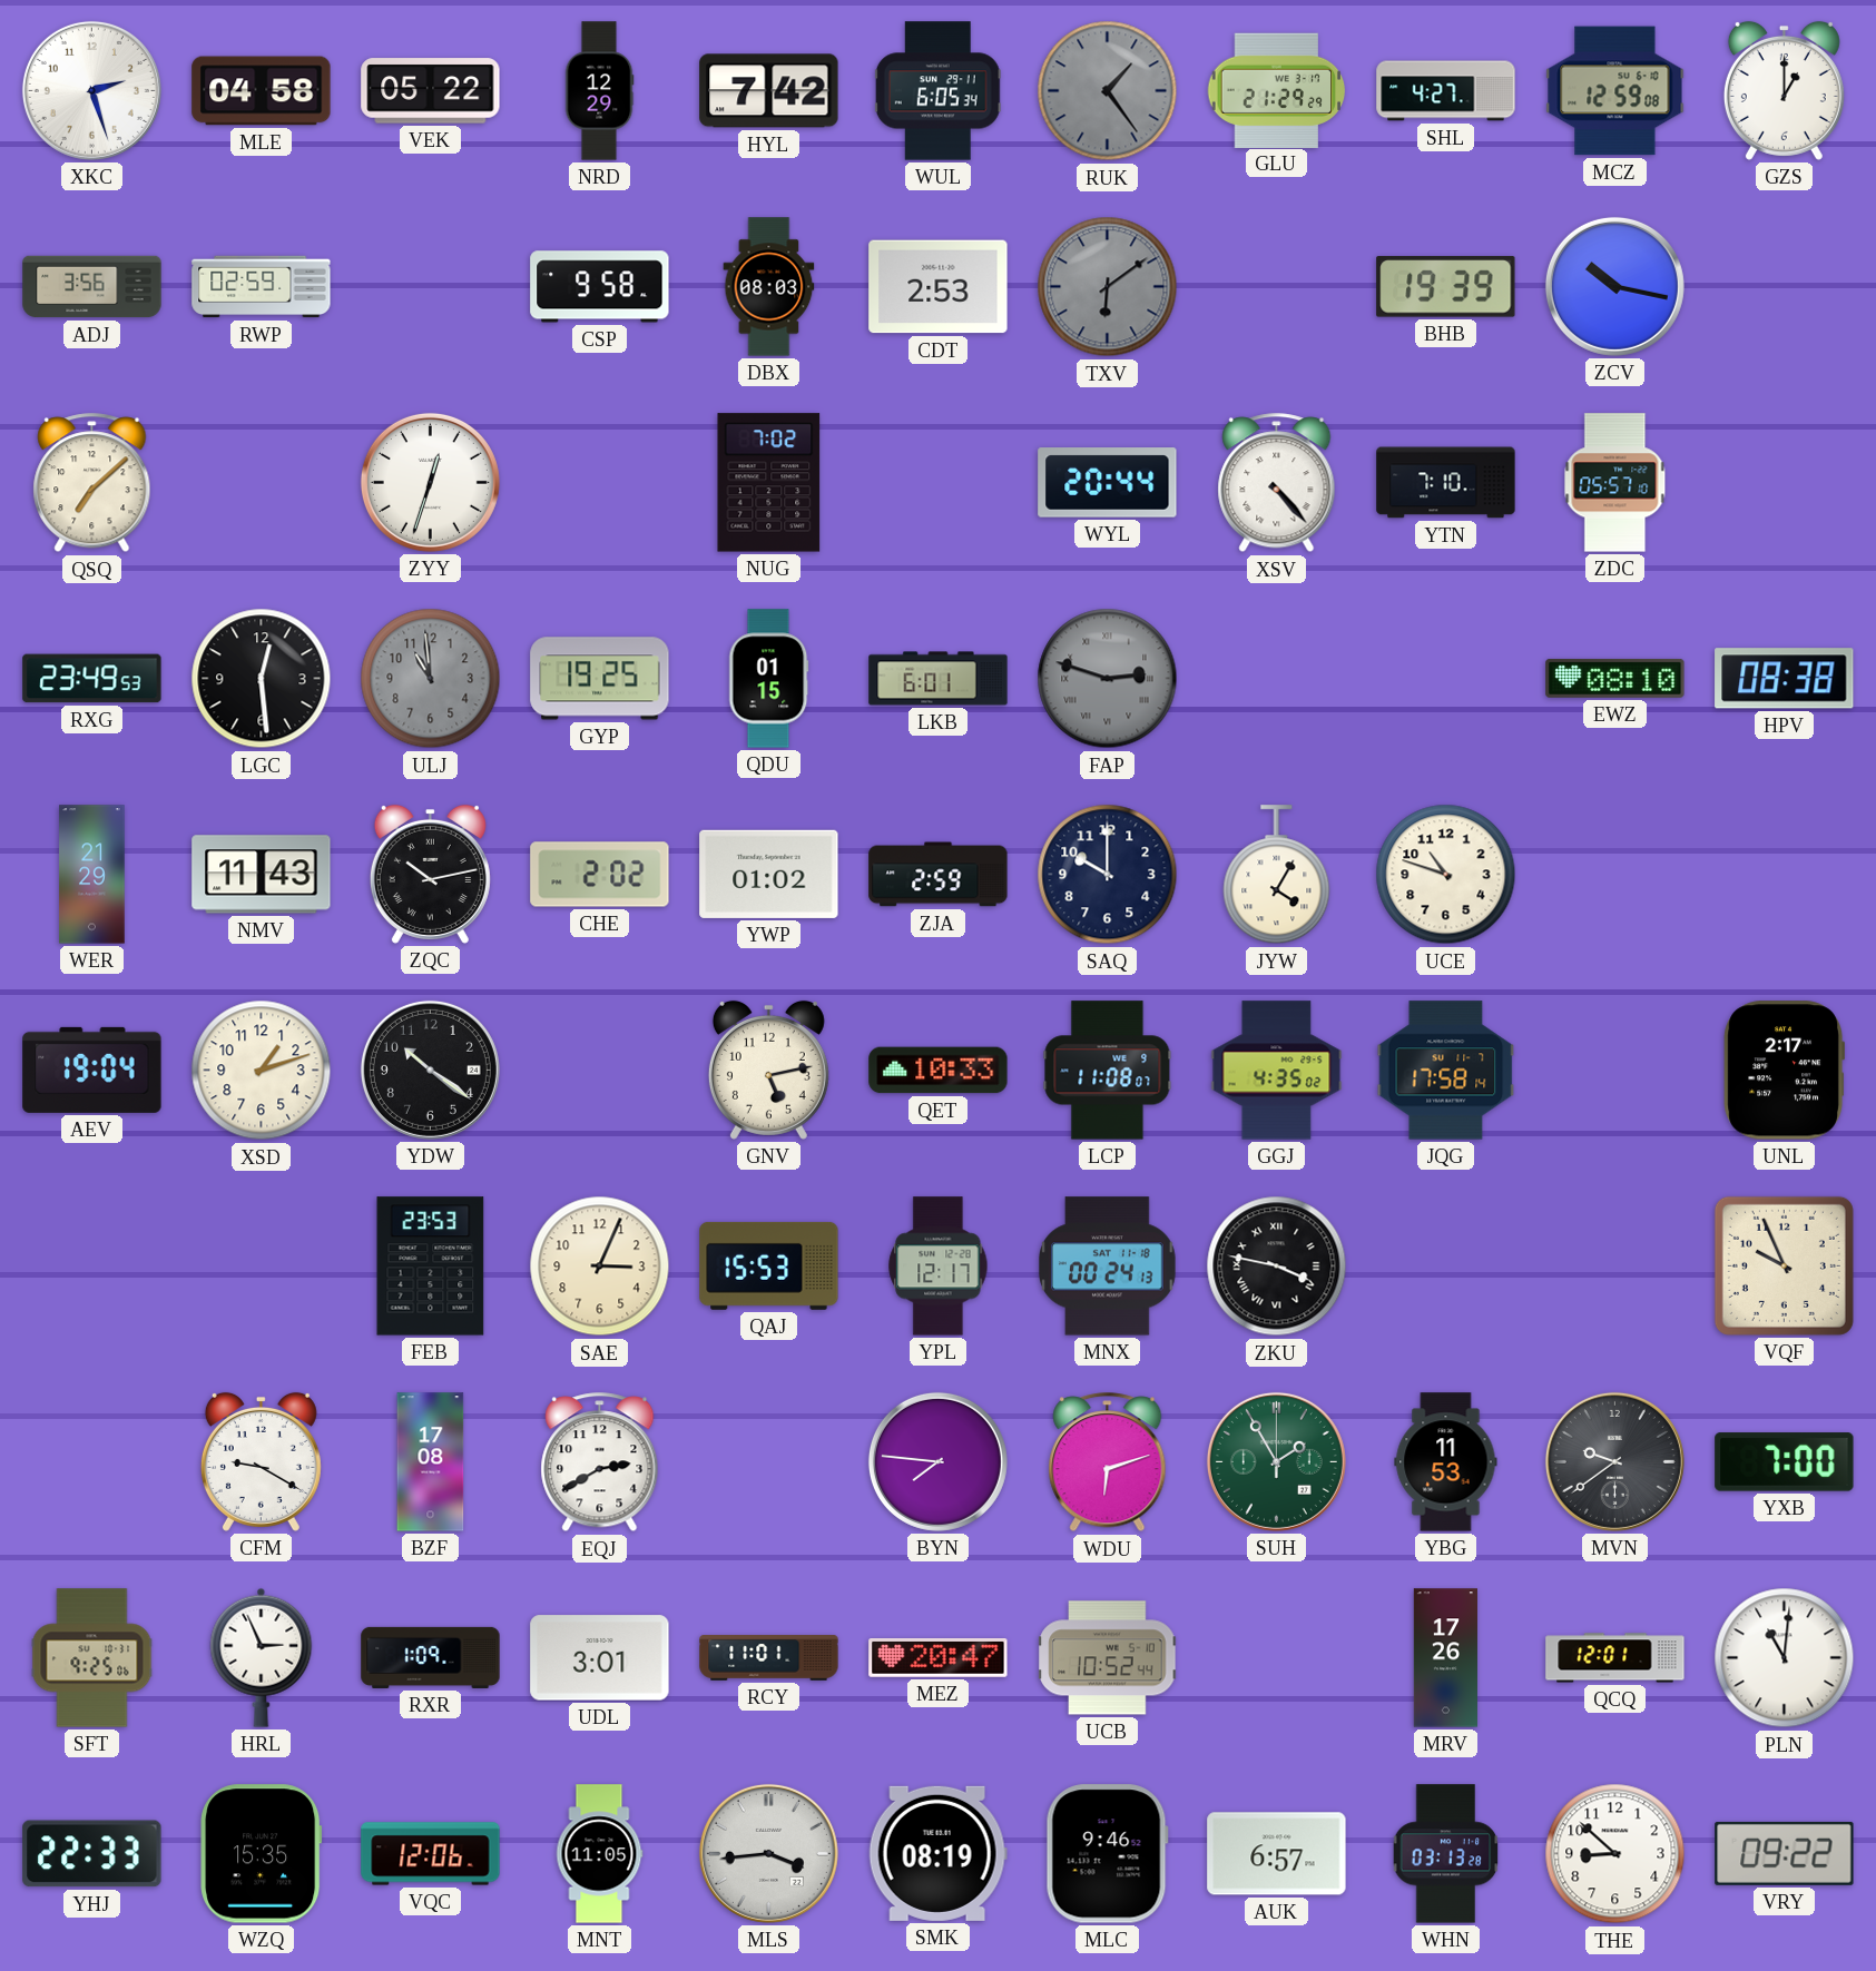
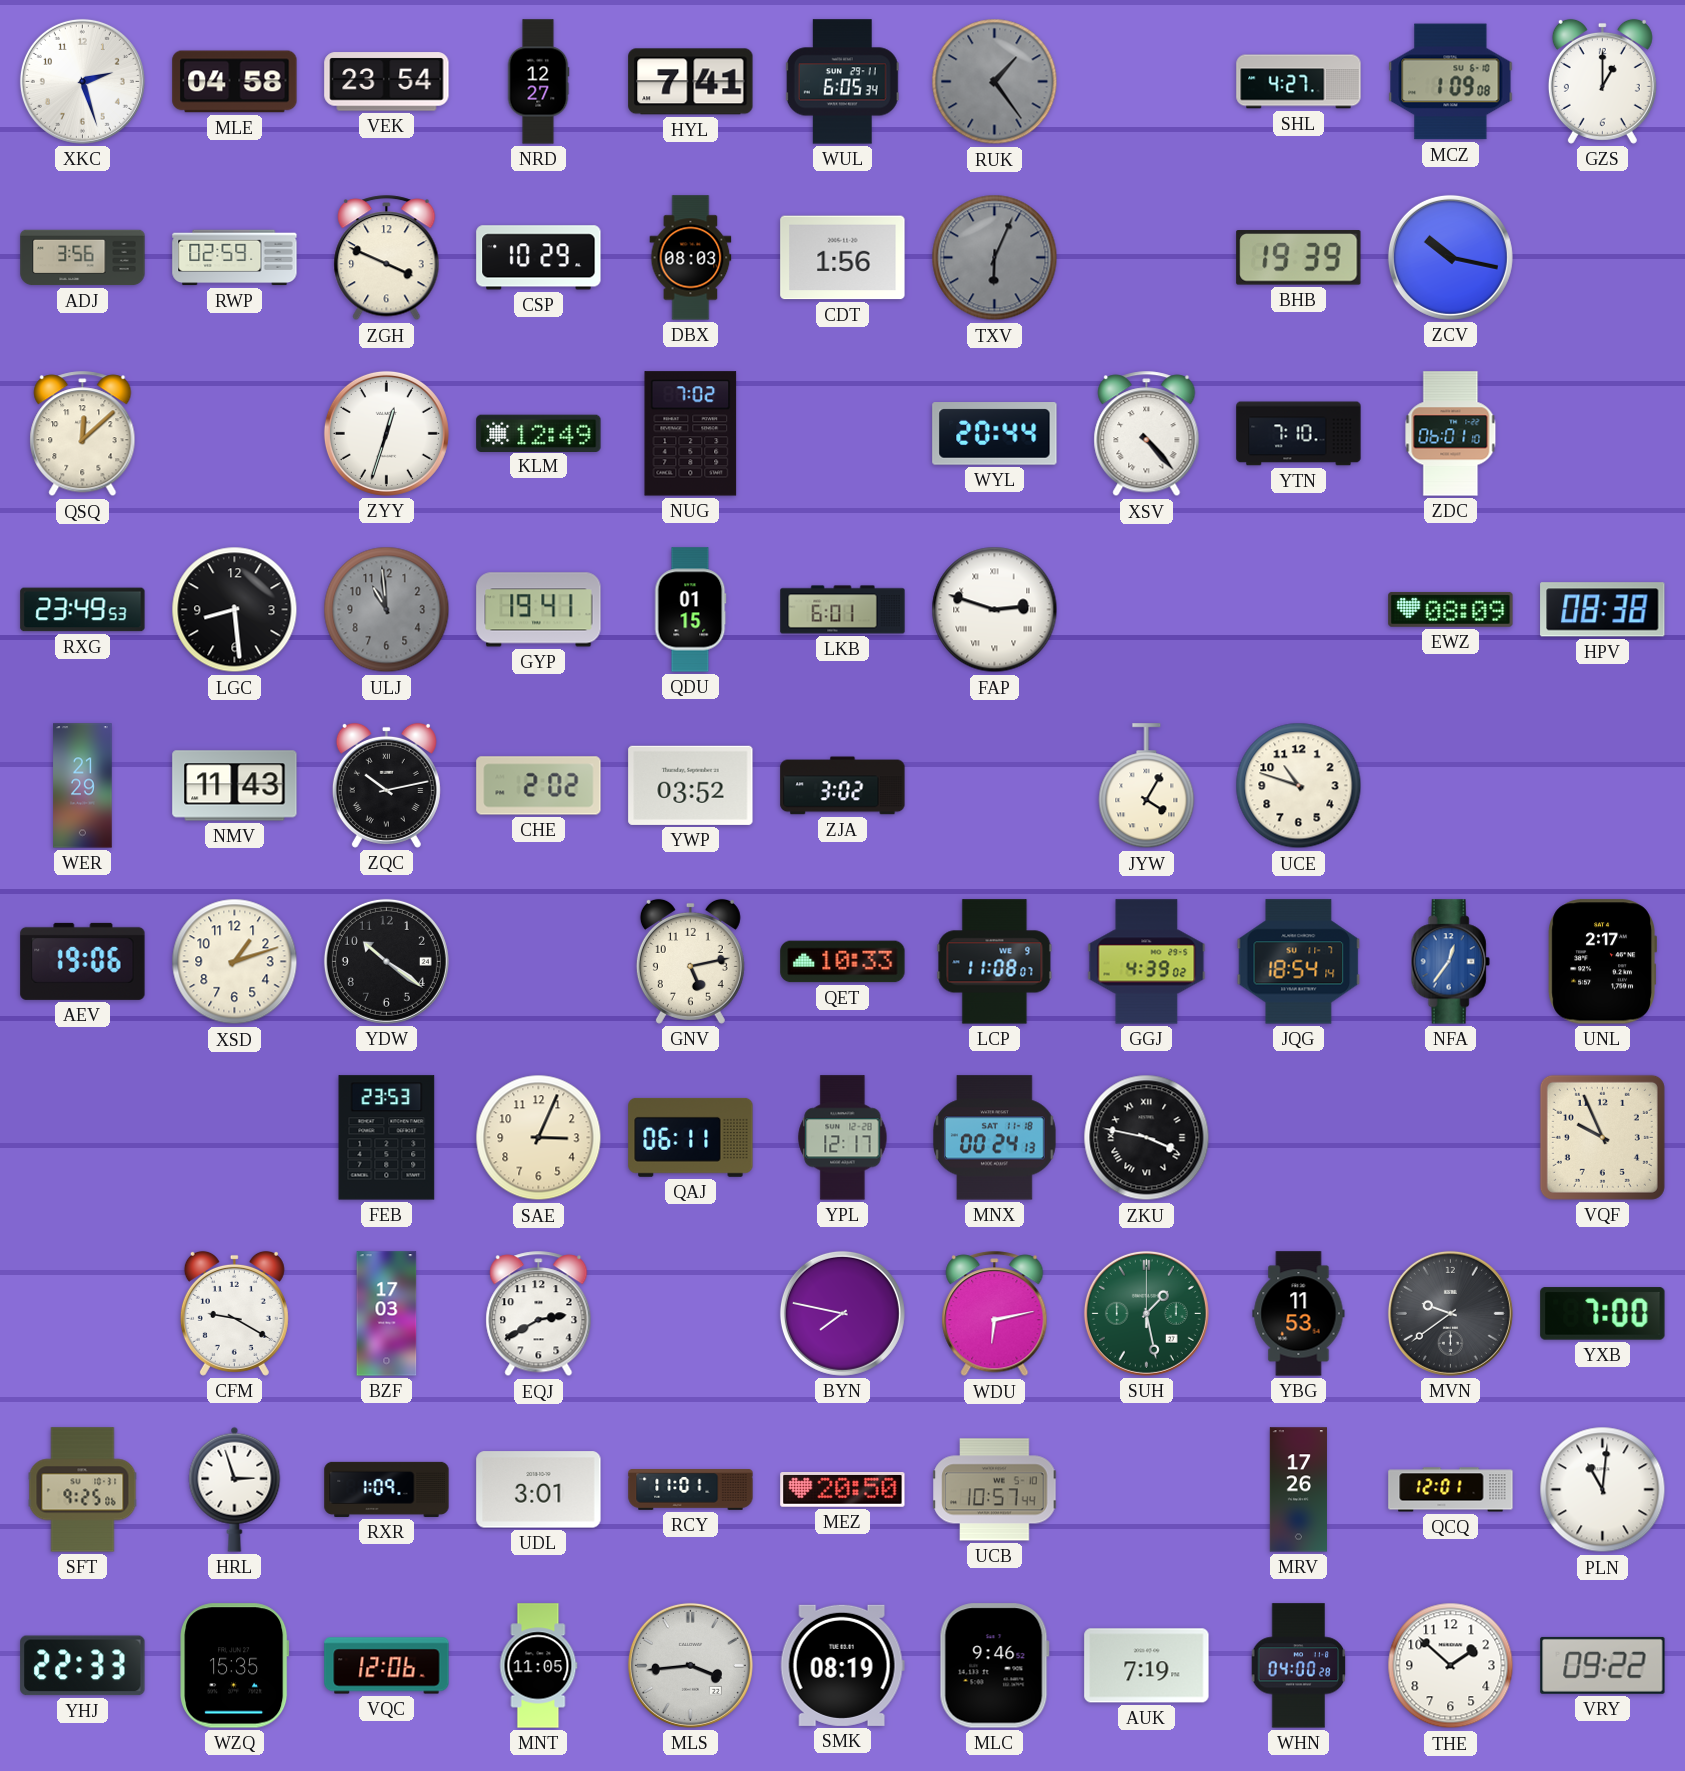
VEK: 05:22 -> 23:54 (387, 82)
NRD: 12:29 -> 12:27 (538, 82)
HYL: 7:42 -> 7:41 (691, 82)
GLU: 21:29 -> none (1277, 90)
MCZ: 12:59 -> 1:09 (1451, 82)
ZGH: none -> 3:49 (387, 258)
CSP: 9:58 -> 10:29 (539, 258)
CDT: 2:53 -> 1:56 (843, 258)
TXV: 6:09 -> 6:04 (995, 258)
QSQ: 7:08 -> 12:08 (83, 434)
KLM: none -> 12:49 (539, 433)
ZDC: 05:57 -> 06:01 (1451, 434)
LGC: 12:29 -> 8:29 (235, 610)
GYP: 19:25 -> 19:41 (539, 610)
FAP dial: grey -> white (995, 610)
EWZ: 08:10 -> 08:09 (1451, 609)
YWP: 01:02 -> 03:52 (691, 785)
ZJA: 2:59 -> 3:02 (843, 786)
SAQ: 10:00 -> none (1108, 875)
AEV: 19:04 -> 19:06 (83, 961)
GGJ: 4:35 -> 4:39 (1147, 962)
JQG: 17:58 -> 18:54 (1299, 962)
NFA: none -> 12:36 (1450, 962)
QAJ: 15:53 -> 06:11 (691, 1137)
BZF: 17:08 -> 17:03 (387, 1314)
BYN: 7:46 -> 7:47 (842, 1313)
WDU: 6:12 -> 6:13 (995, 1314)
SUH: 1:55 -> 1:28 (1146, 1313)
HRL: 2:56 -> 2:57 (235, 1489)
MEZ: 20:47 -> 20:50 (843, 1490)
UCB: 10:52 -> 10:57 (995, 1490)
AUK: 6:57 -> 7:19 (1147, 1666)
WHN: 03:13 -> 04:00 (1299, 1666)
THE: 8:52 -> 1:52 (1451, 1666)
